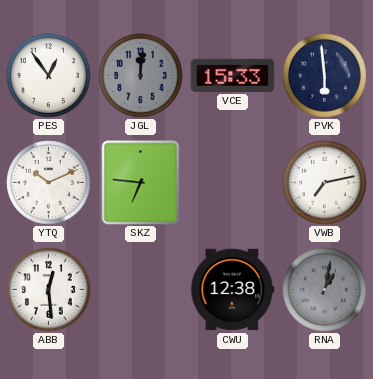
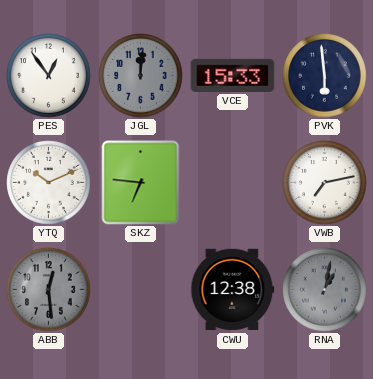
ABB dial: white -> grey (49, 290)
